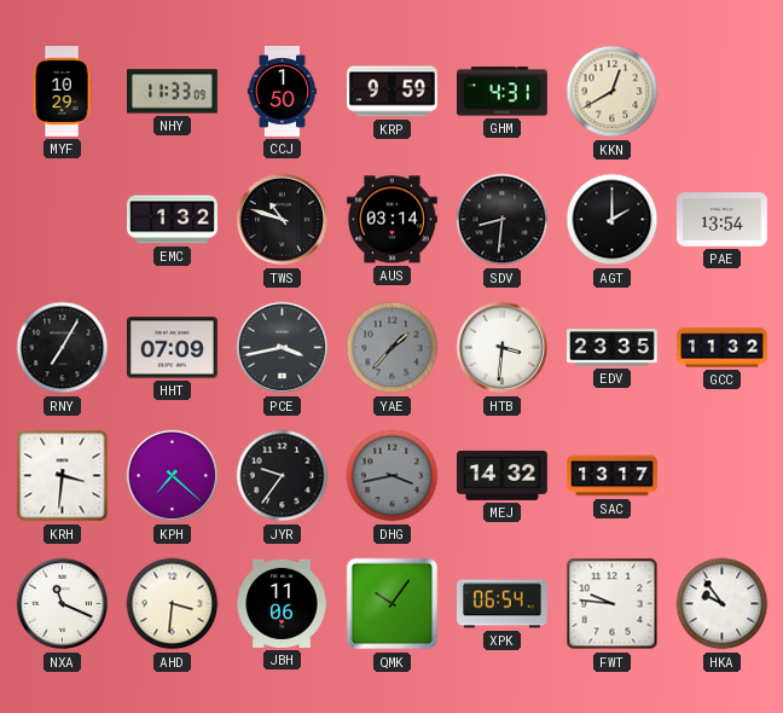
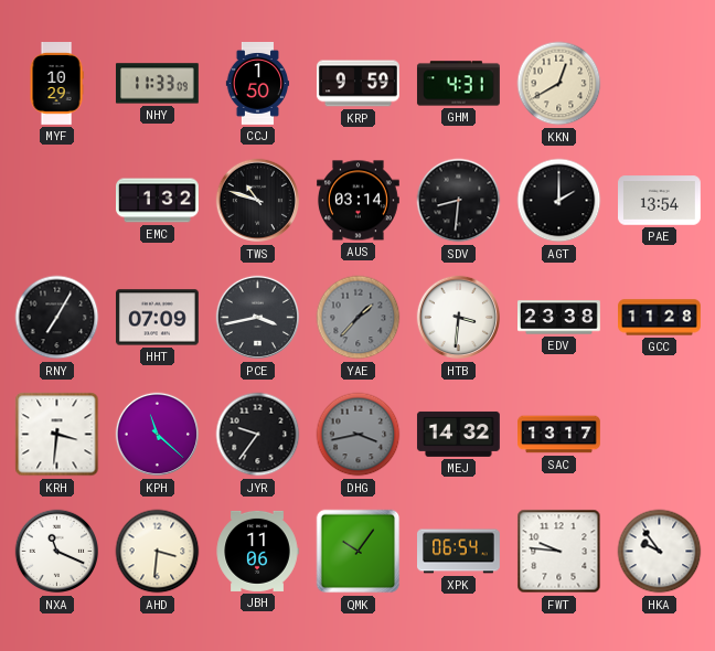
EDV: 23:35 -> 23:38 (559, 318)
GCC: 11:32 -> 11:28 (660, 318)
KPH: 7:22 -> 11:22 (158, 435)
